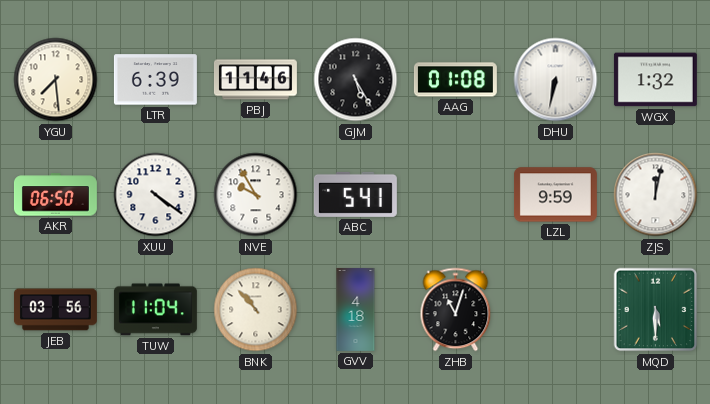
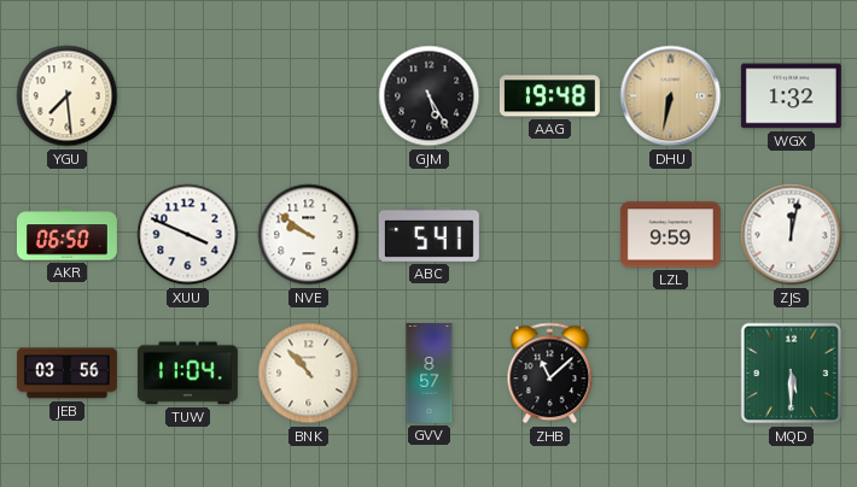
LTR: 6:39 -> none (155, 80)
PBJ: 11:46 -> none (255, 80)
AAG: 01:08 -> 19:48 (549, 96)
DHU dial: white -> champagne (671, 96)
XUU: 4:21 -> 3:49 (188, 235)
NVE: 9:55 -> 9:51 (309, 235)
GVV: 4:18 -> 8:57 (430, 372)
ZHB: 11:03 -> 11:08 (550, 374)
